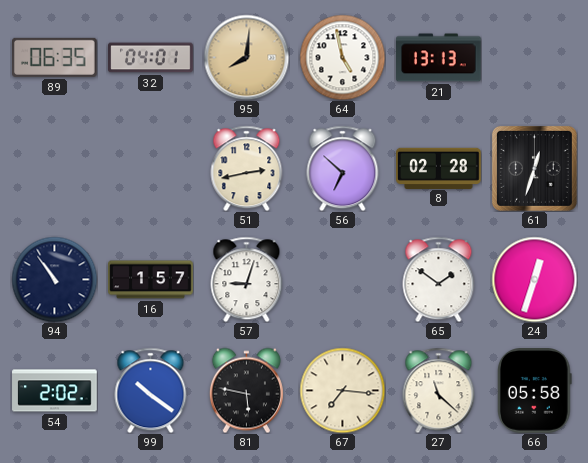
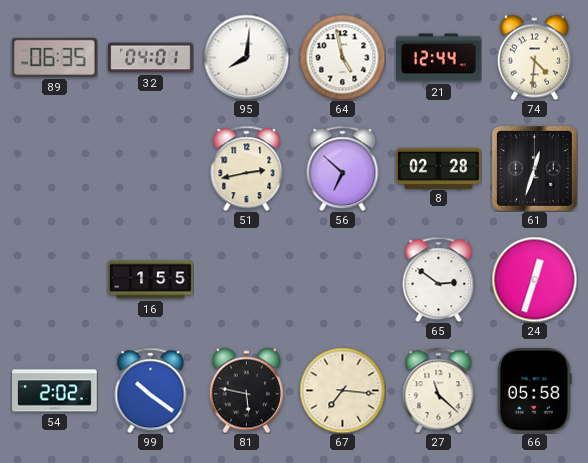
95 dial: champagne -> white (246, 57)
21: 13:13 -> 12:44 (439, 58)
74: none -> 4:31 (534, 57)
94: 10:54 -> none (54, 279)
16: 1:57 -> 1:55 (151, 280)
57: 9:03 -> none (247, 279)
65: 1:51 -> 2:51 (439, 279)
